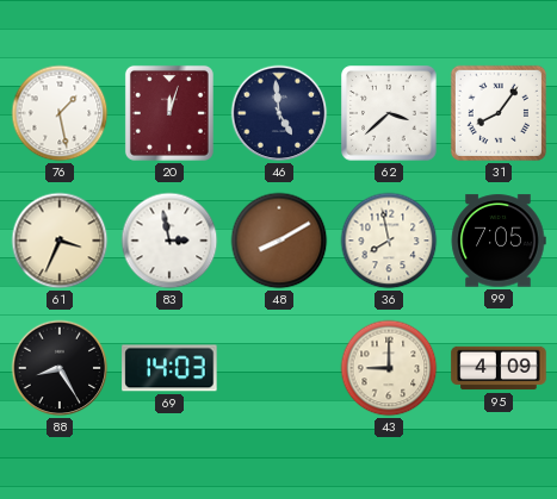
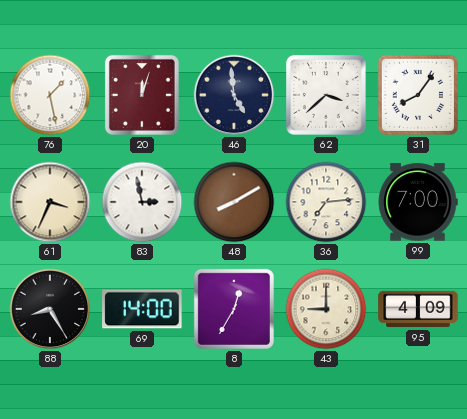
36: 7:58 -> 7:14 (326, 202)
99: 7:05 -> 7:00 (418, 202)
69: 14:03 -> 14:00 (142, 309)
8: none -> 12:35 (234, 309)
